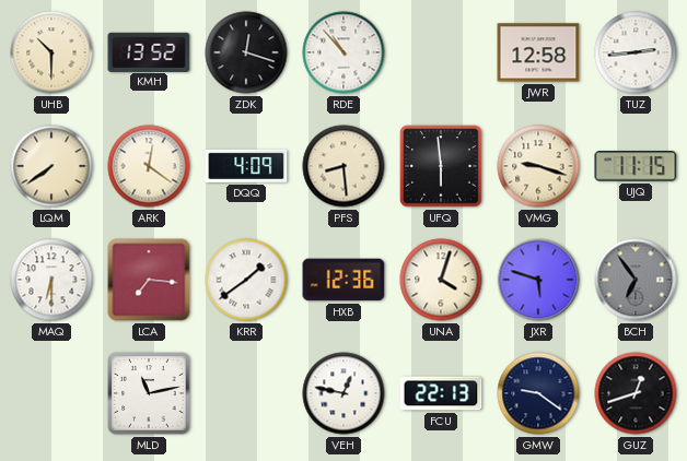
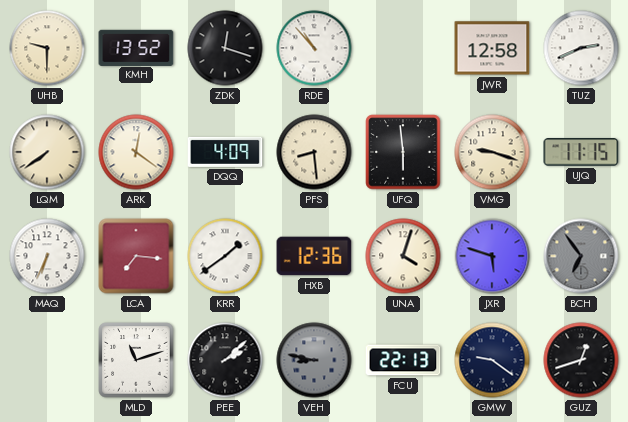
UHB: 10:30 -> 9:30 (47, 48)
TUZ: 2:44 -> 2:41 (581, 48)
MAQ: 6:30 -> 6:34 (47, 256)
MLD: 11:13 -> 11:12 (136, 360)
PEE: none -> 2:08 (225, 360)
VEH: 12:47 -> 8:47 (314, 360)
VEH dial: white -> grey (314, 360)
